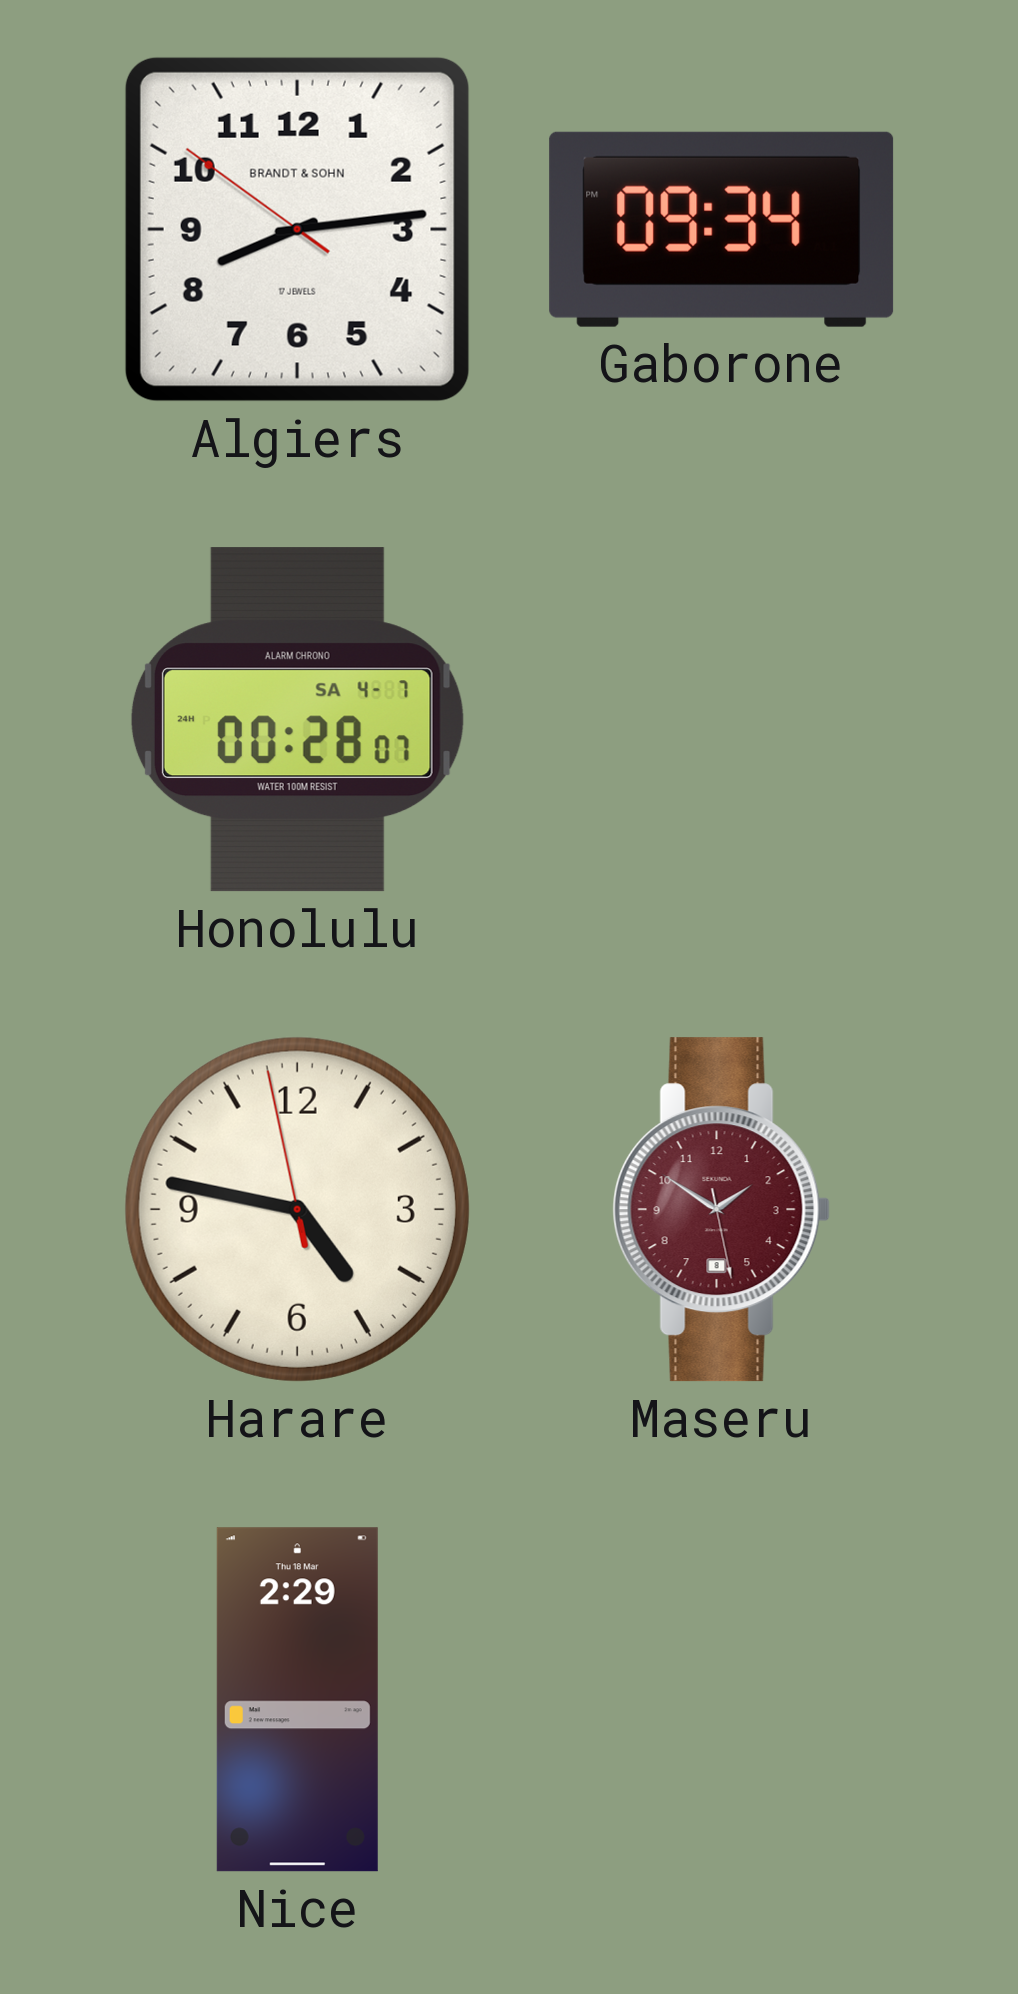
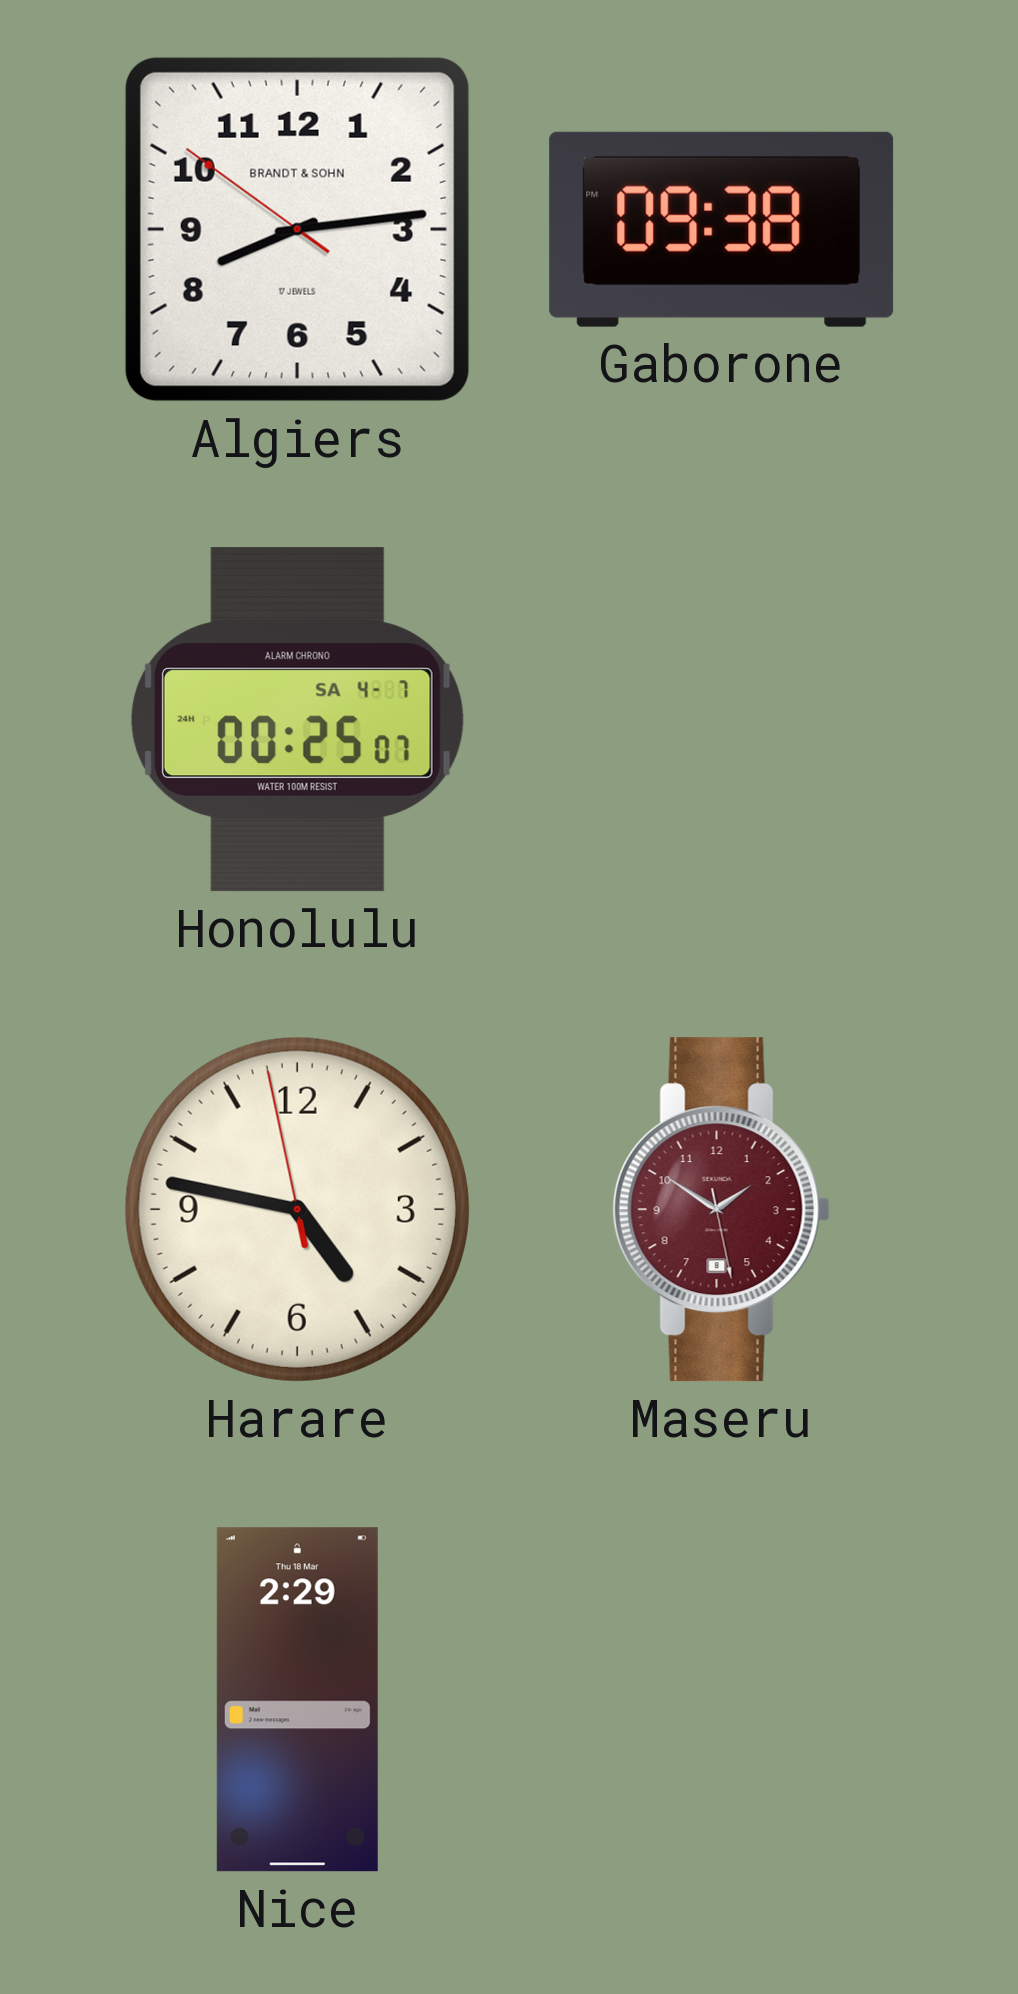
Gaborone: 09:34 -> 09:38 (722, 229)
Honolulu: 00:28 -> 00:25 (297, 720)
